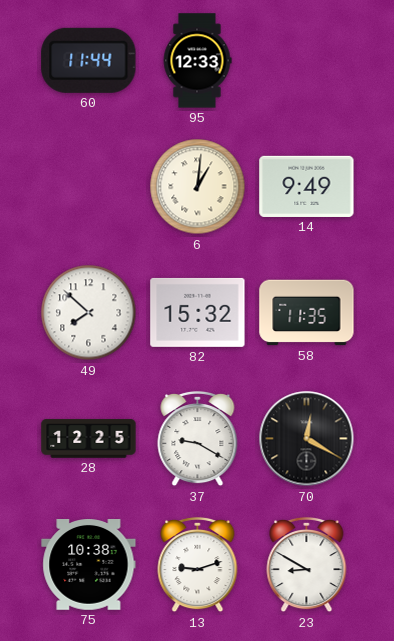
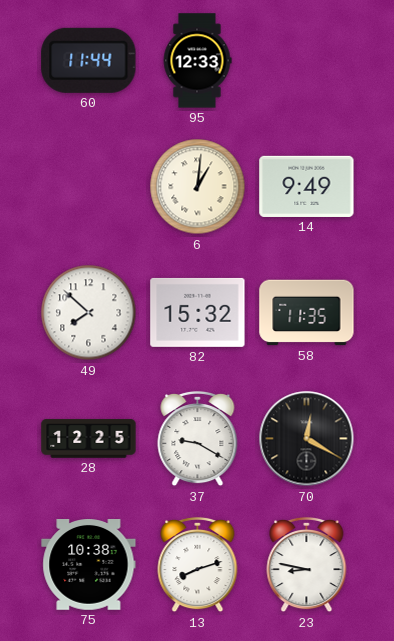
13: 9:12 -> 8:12 (198, 565)
23: 8:50 -> 8:47 (307, 565)
